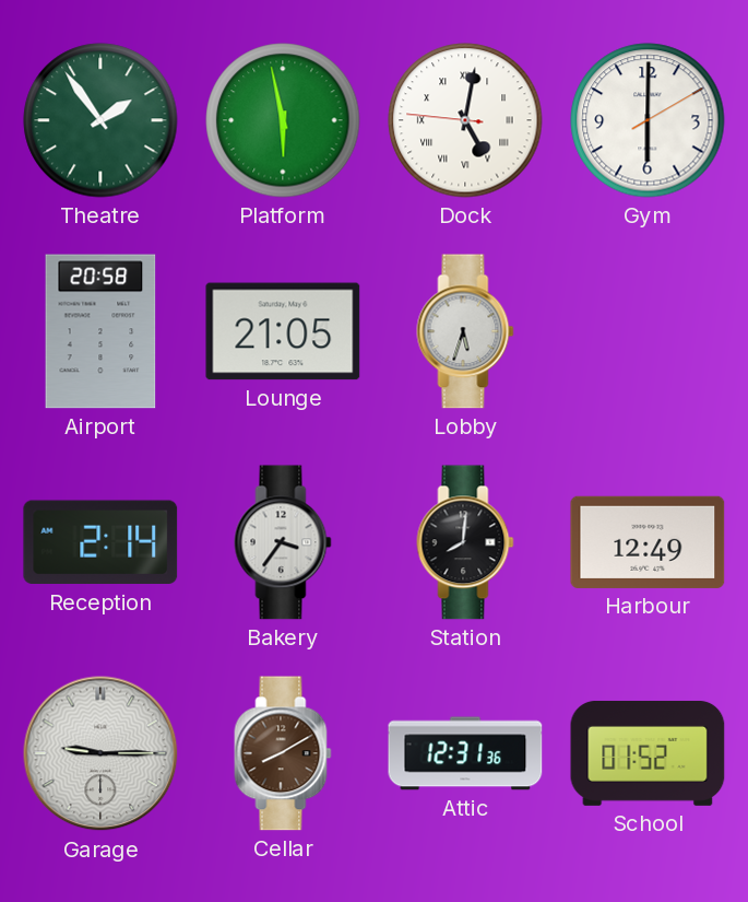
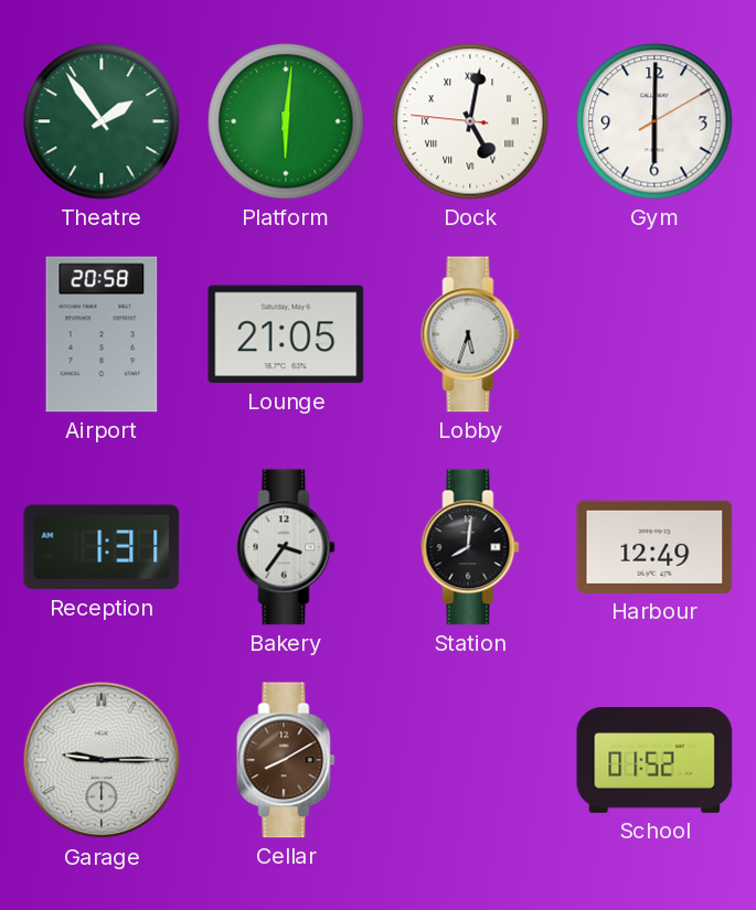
Platform: 5:58 -> 6:01 (286, 121)
Reception: 2:14 -> 1:31 (102, 547)
Attic: 12:31 -> none (465, 753)
